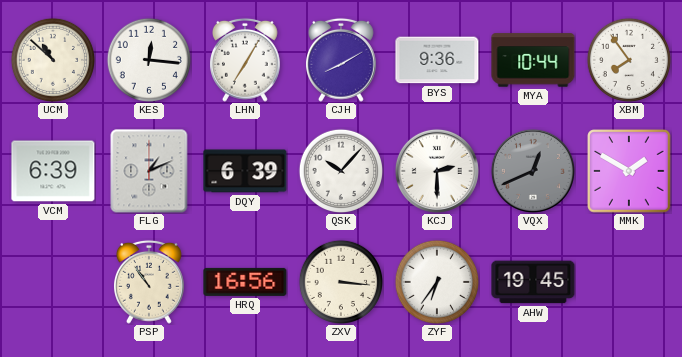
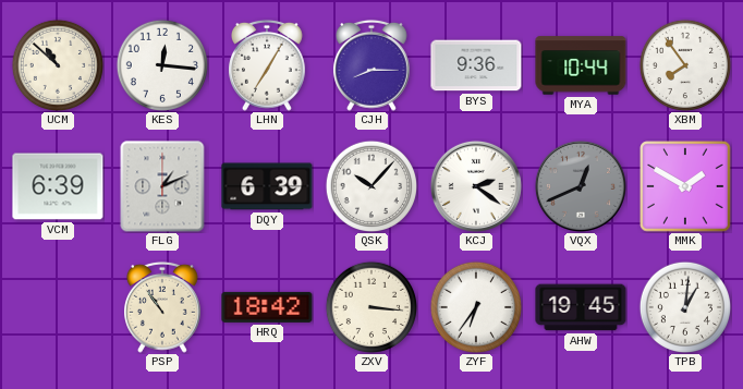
CJH: 8:10 -> 8:15 (373, 65)
KCJ: 2:30 -> 2:21 (476, 186)
HRQ: 16:56 -> 18:42 (267, 307)
TPB: none -> 1:01 (684, 306)
